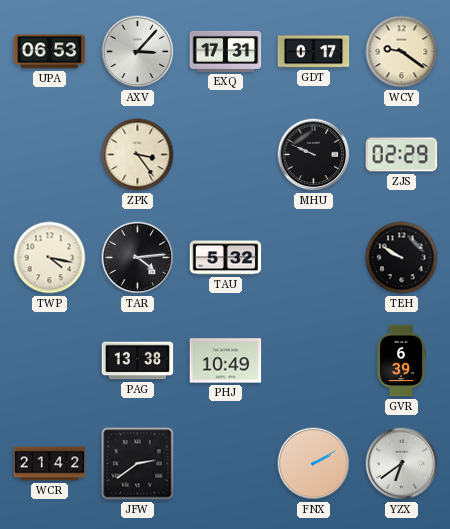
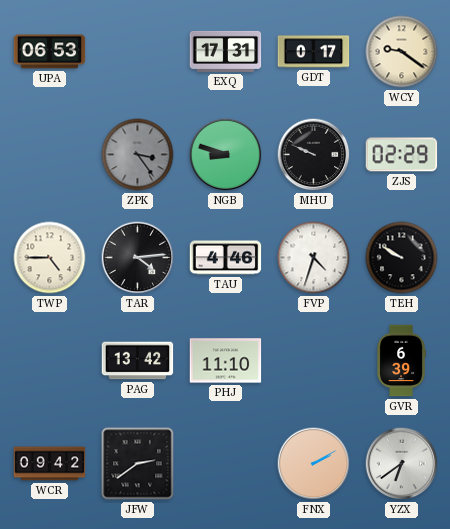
AXV: 3:07 -> none (138, 52)
ZPK dial: cream -> grey (138, 155)
NGB: none -> 8:48 (226, 155)
TWP: 4:17 -> 4:45 (50, 258)
TAU: 5:32 -> 4:46 (226, 258)
FVP: none -> 4:33 (314, 258)
PAG: 13:38 -> 13:42 (138, 361)
PHJ: 10:49 -> 11:10 (226, 361)
WCR: 21:42 -> 09:42 (50, 464)
